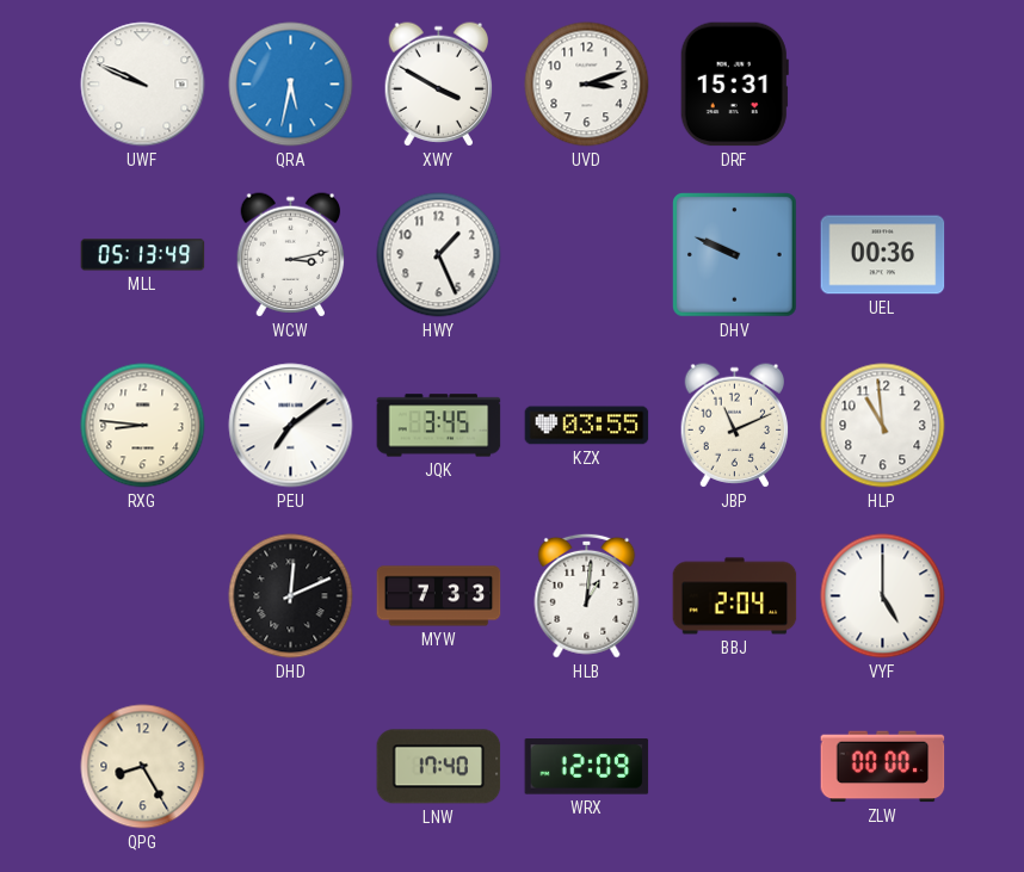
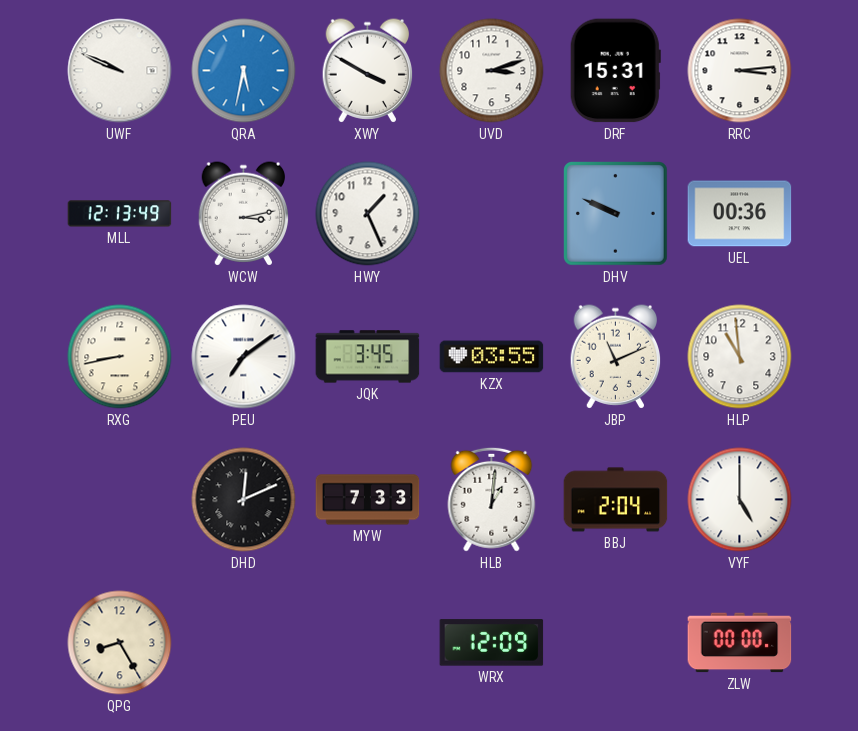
RRC: none -> 3:14 (740, 71)
MLL: 05:13 -> 12:13 (120, 214)
RXG: 8:46 -> 8:43 (120, 357)
LNW: 17:40 -> none (439, 767)
